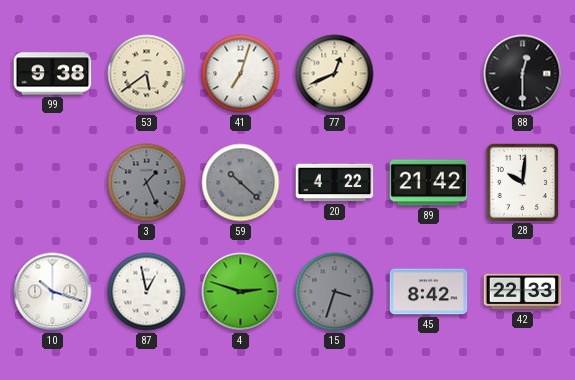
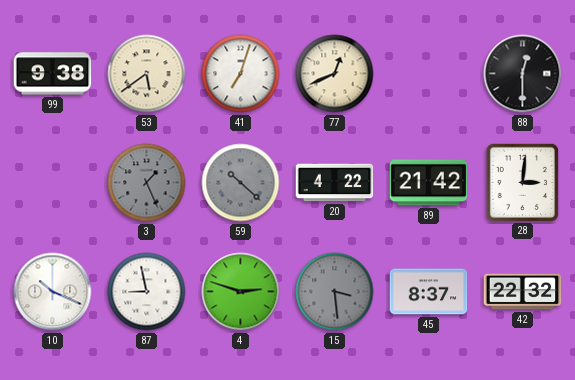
28: 10:01 -> 3:01 (522, 182)
10: 10:18 -> 10:19 (53, 292)
87: 12:58 -> 8:58 (147, 292)
15: 3:33 -> 3:29 (335, 292)
45: 8:42 -> 8:37 (429, 292)
42: 22:33 -> 22:32 (523, 292)
